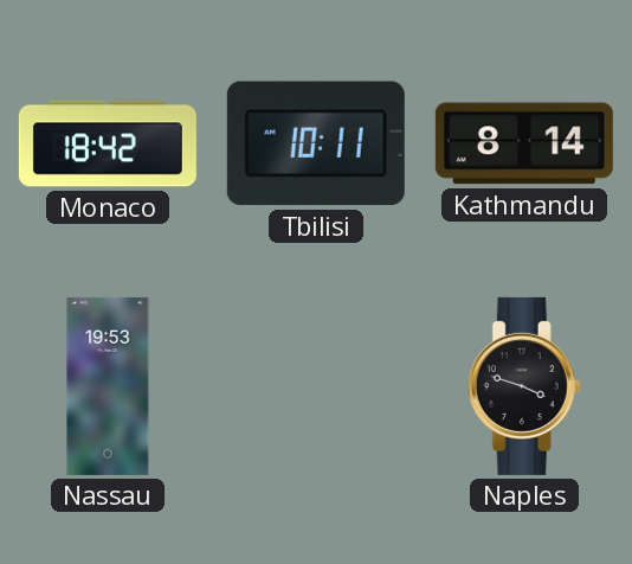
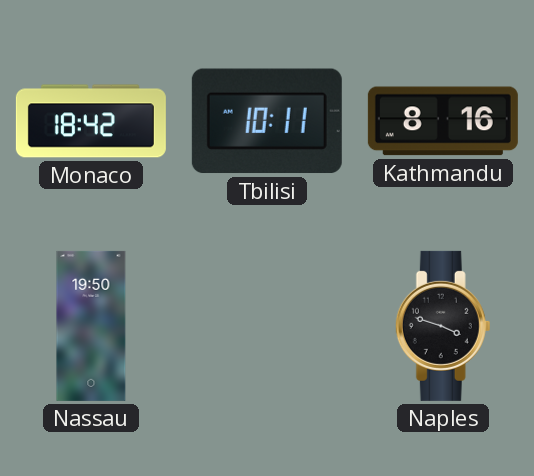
Kathmandu: 8:14 -> 8:16 (443, 121)
Nassau: 19:53 -> 19:50 (91, 326)
